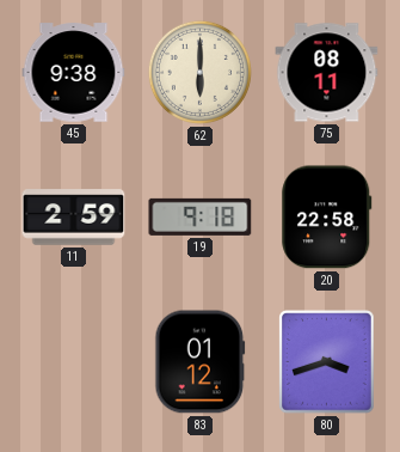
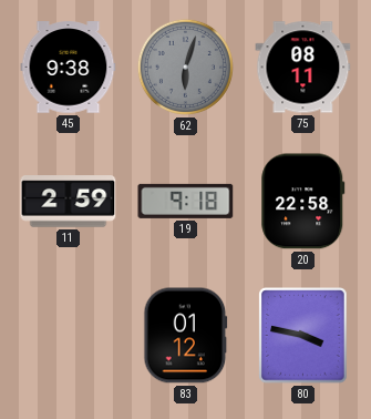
62: 6:00 -> 6:03 (185, 67)
62 dial: cream -> grey (185, 67)
80: 3:42 -> 3:47 (303, 336)
